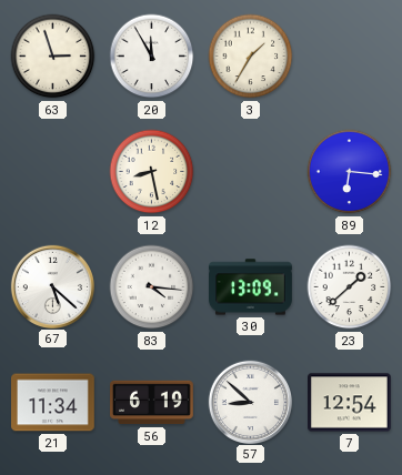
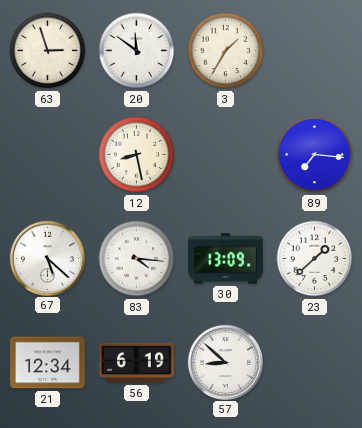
20: 11:55 -> 11:51 (137, 51)
89: 6:16 -> 7:16 (315, 155)
21: 11:34 -> 12:34 (48, 363)
7: 12:54 -> none (350, 403)
